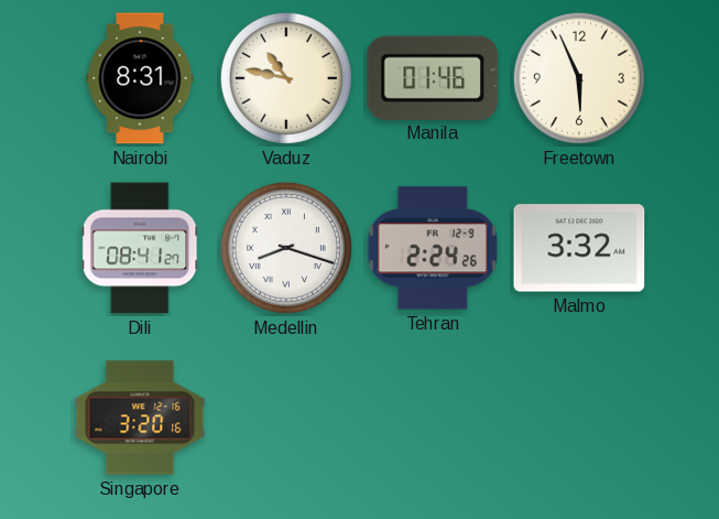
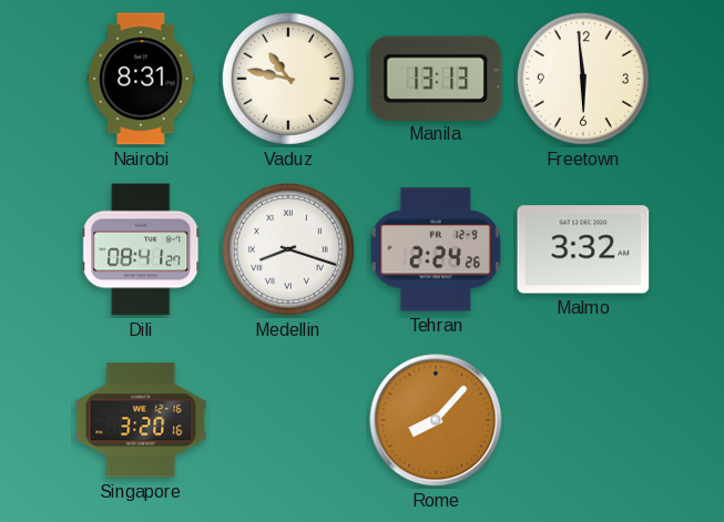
Manila: 01:46 -> 13:13 (436, 78)
Freetown: 5:56 -> 5:59 (583, 79)
Rome: none -> 8:07 (436, 420)
